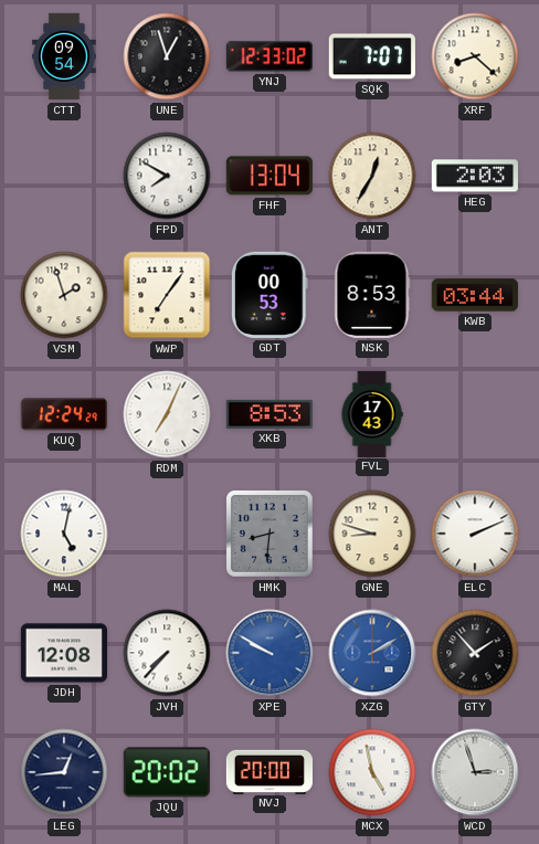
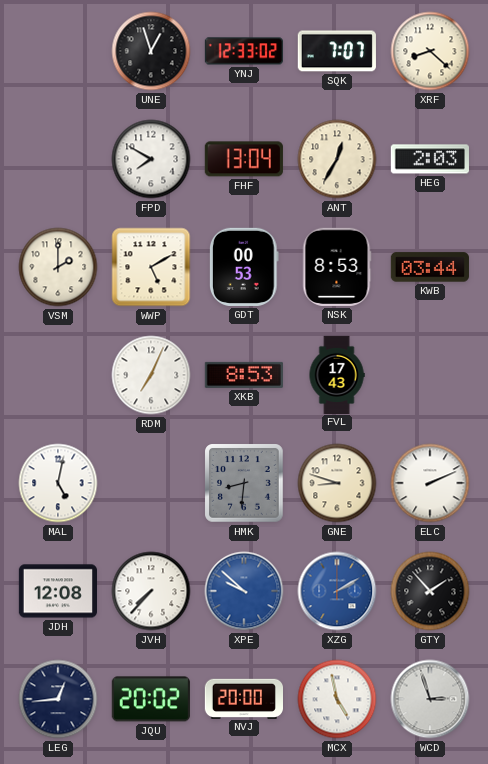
CTT: 09:54 -> none (64, 56)
VSM: 1:57 -> 2:00 (58, 267)
WWP: 7:06 -> 5:10 (151, 267)
KUQ: 12:24 -> none (63, 414)
XPE: 9:50 -> 9:52 (244, 591)
